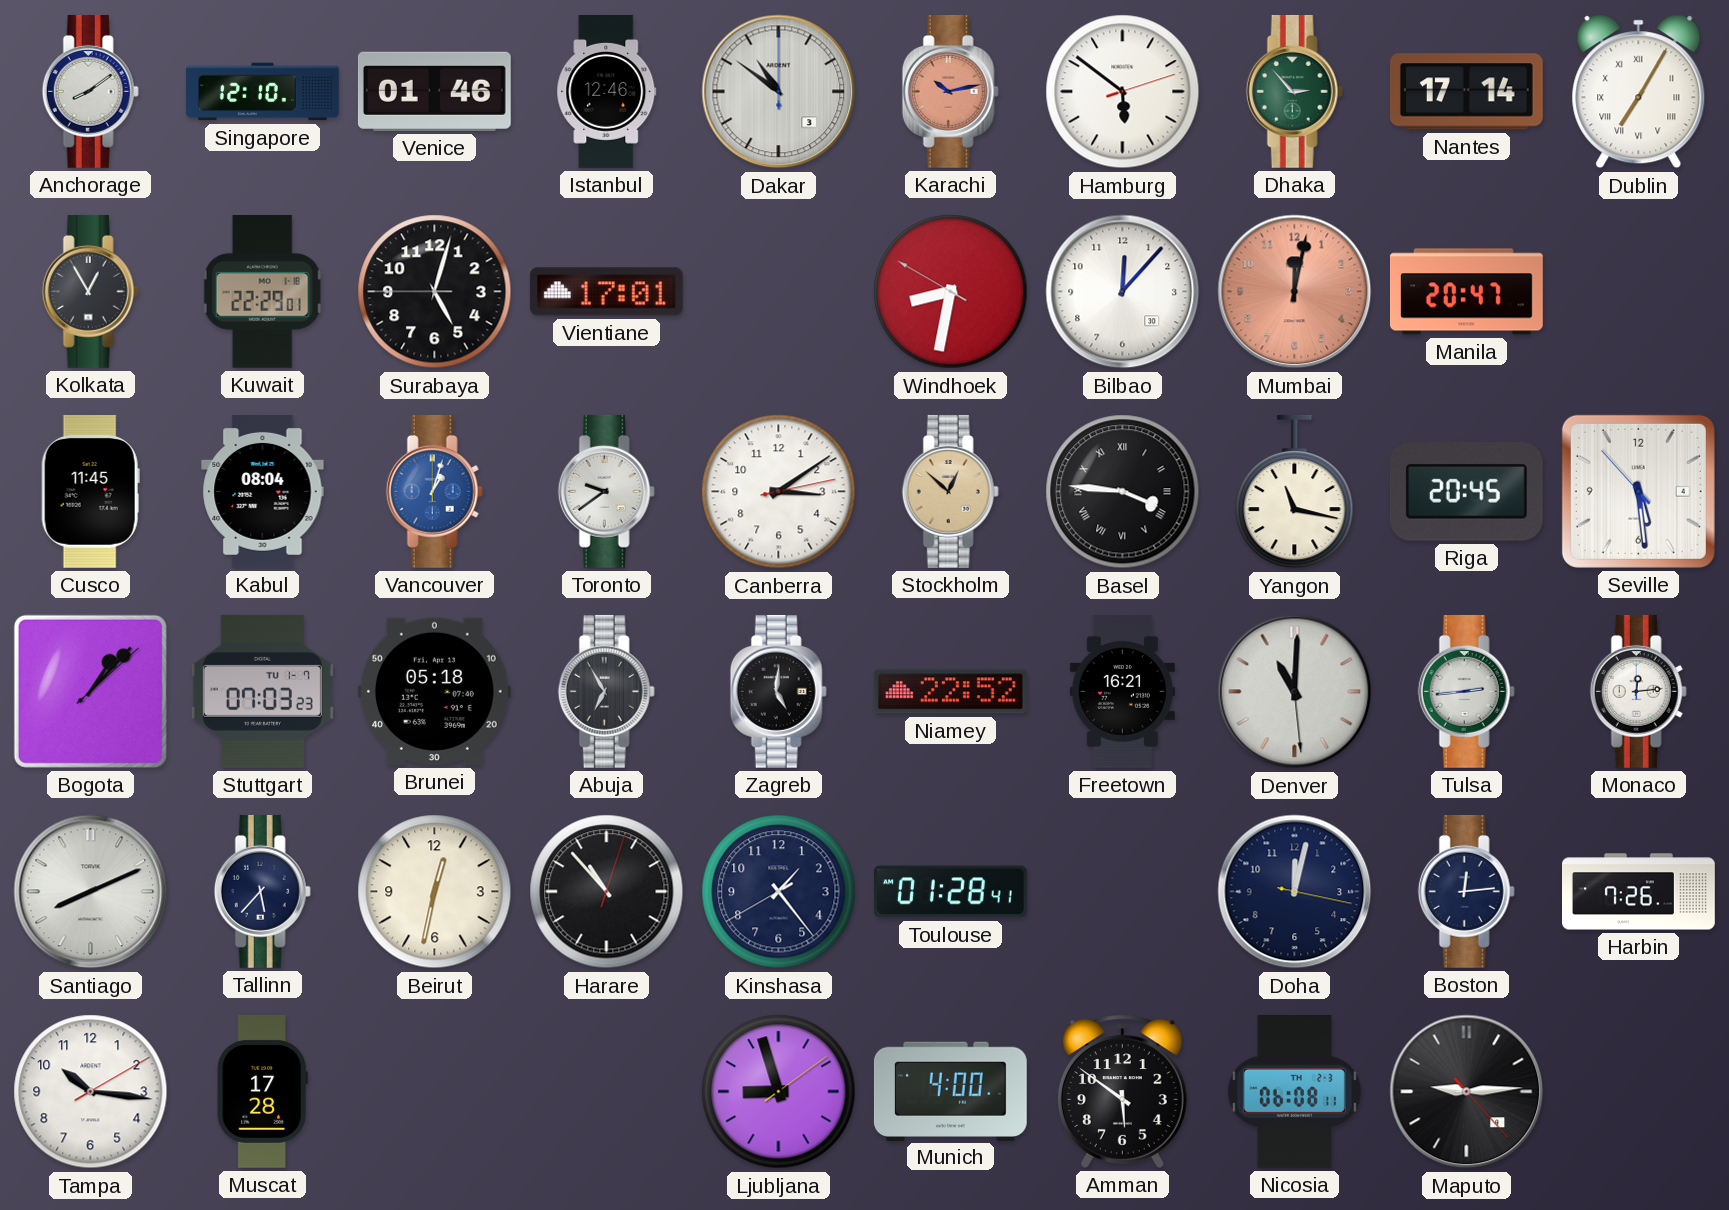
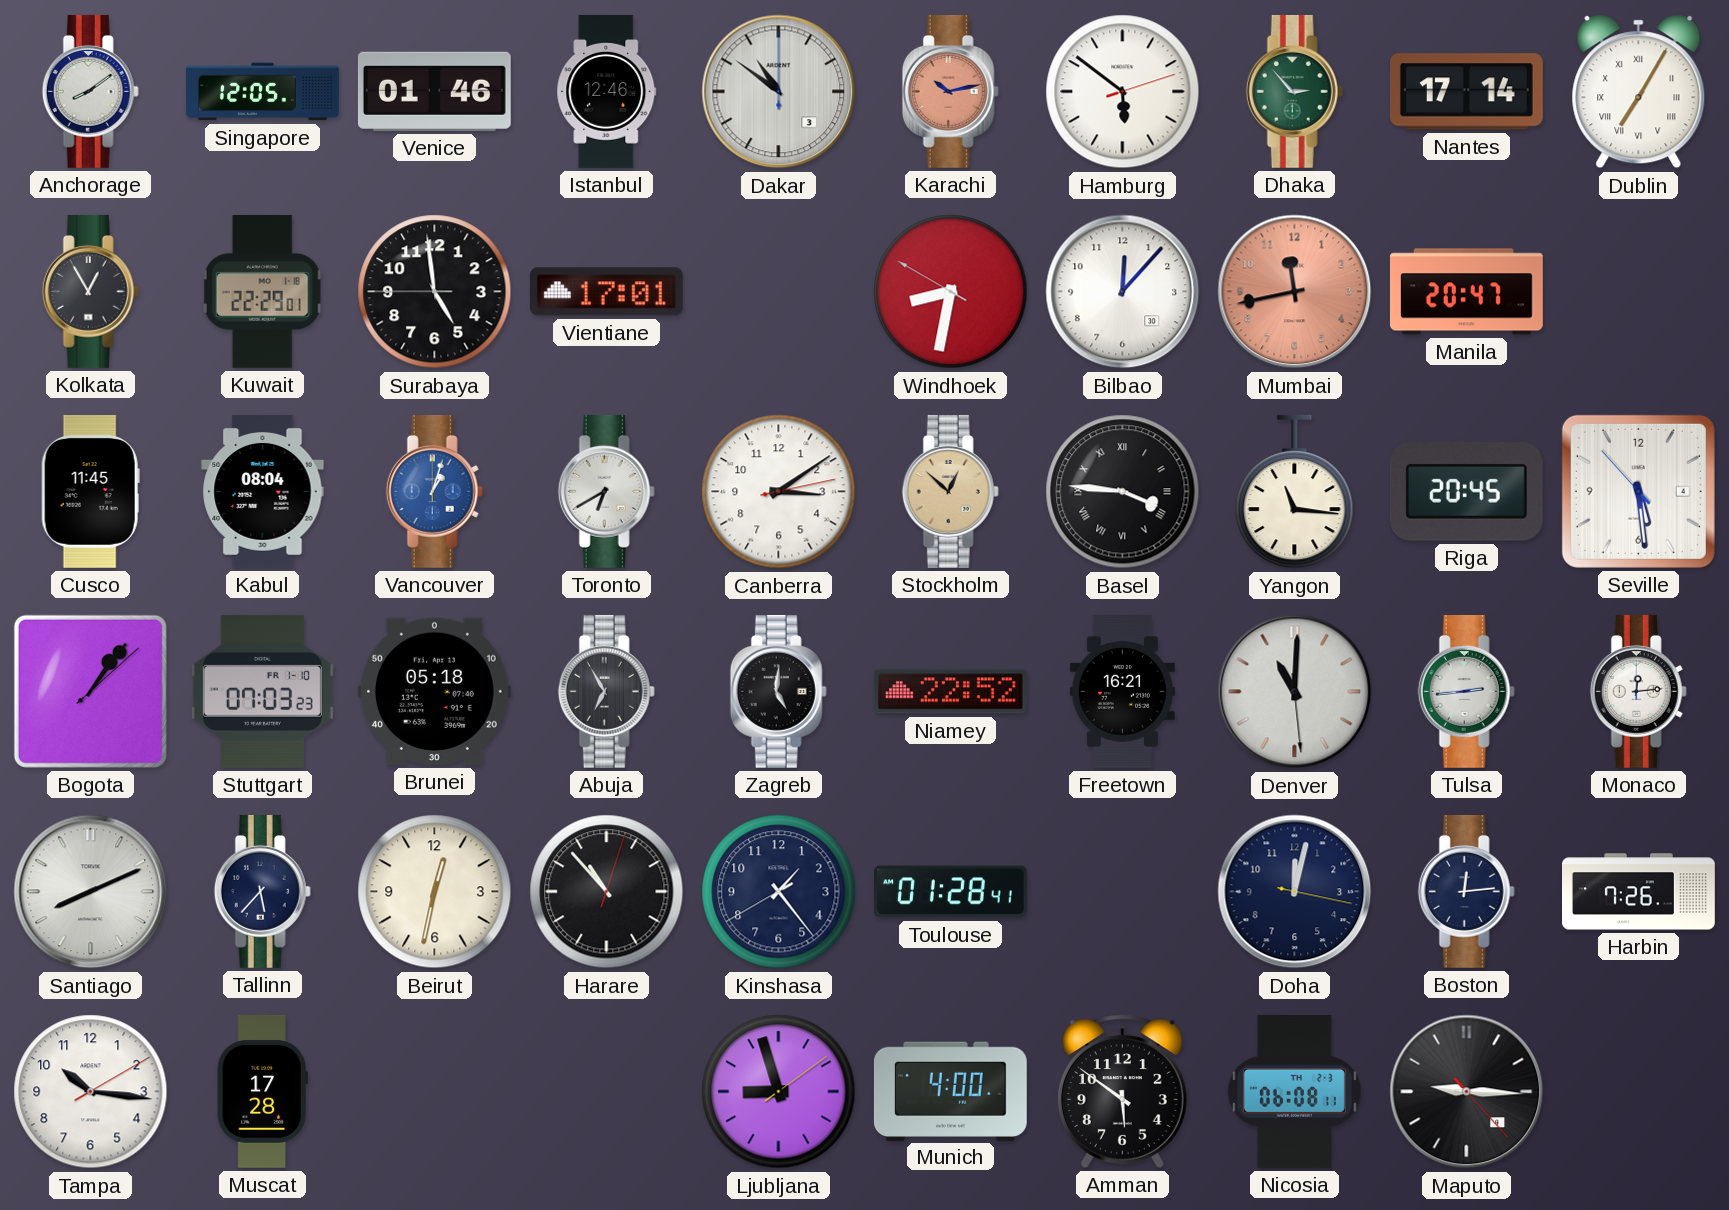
Singapore: 12:10 -> 12:05 (263, 92)
Surabaya: 5:02 -> 4:58 (435, 292)
Mumbai: 12:02 -> 11:43 (1295, 292)
Toronto: 9:39 -> 6:40 (606, 491)
Yangon: 11:17 -> 11:16 (1295, 492)
Bogota: 1:07 -> 1:06 (90, 691)
Stuttgart date: TU 1-7 -> FR 1-10 (262, 691)
Maputo: 9:14 -> 9:15 (1467, 1092)
